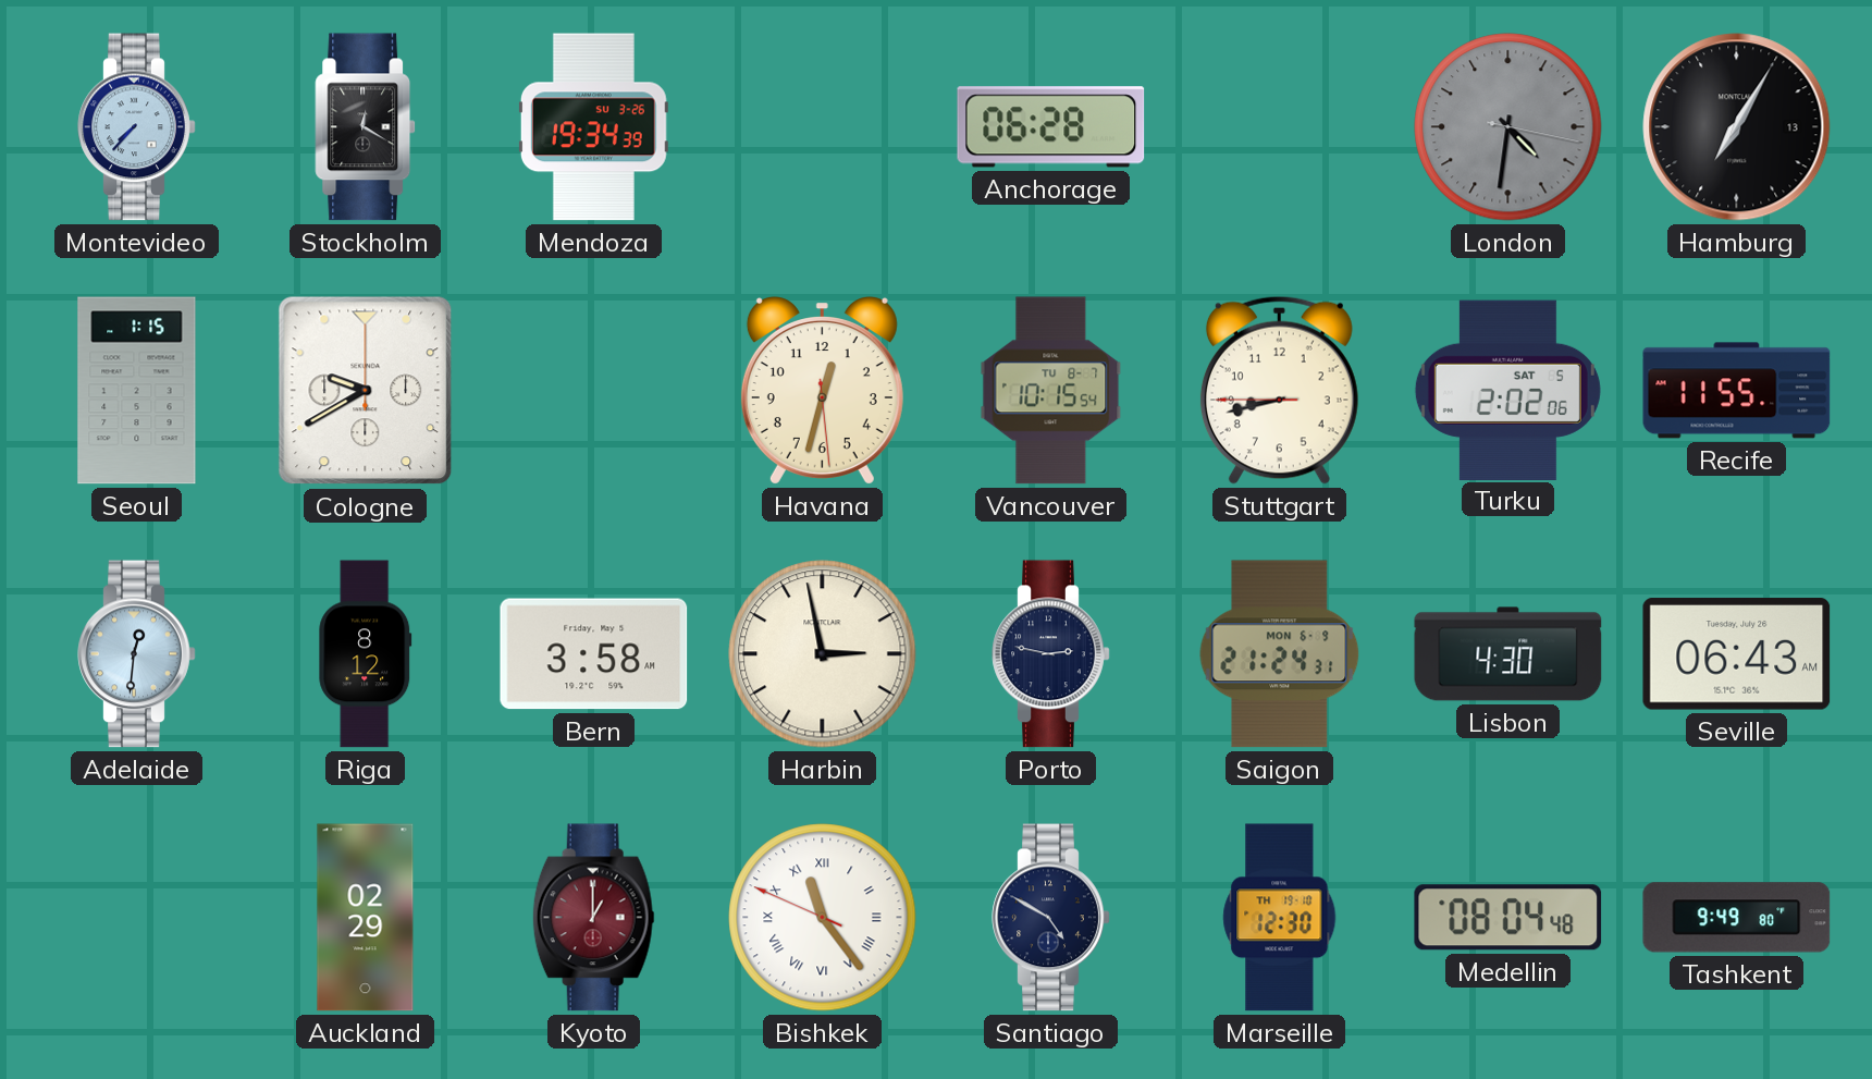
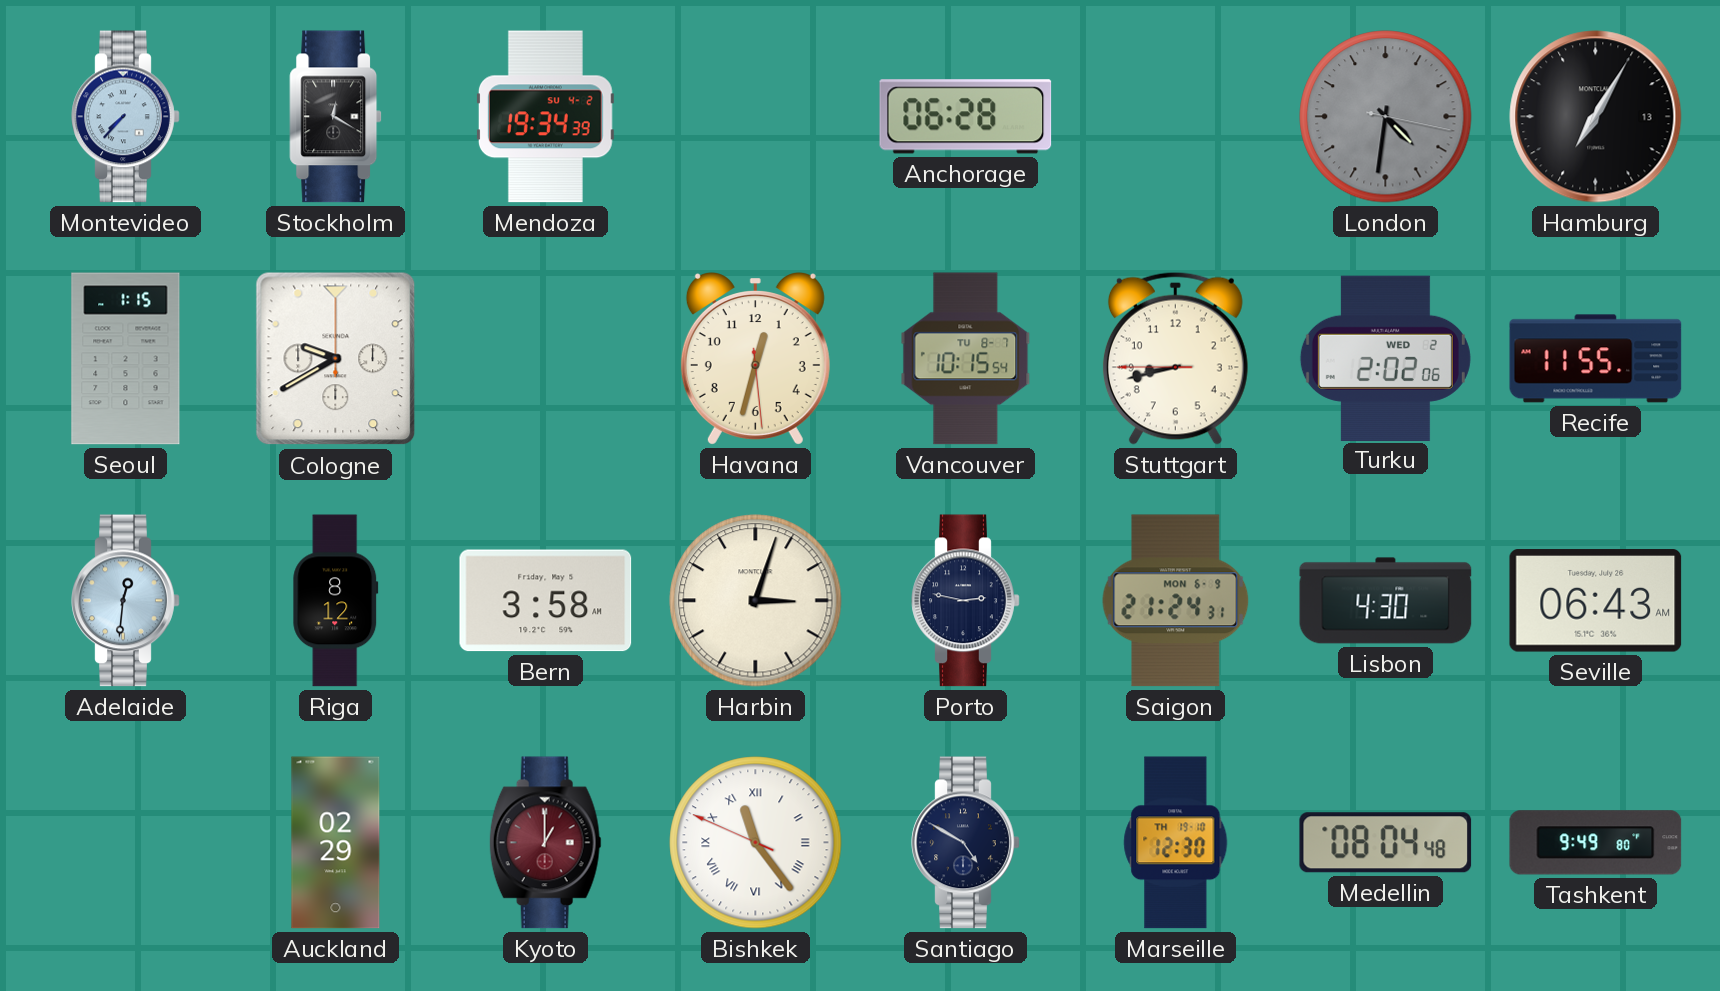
Mendoza date: SU 3-26 -> SU 4-2 (545, 117)
Turku date: SAT 5 -> WED 2 (1385, 358)
Harbin: 2:58 -> 3:03 (756, 601)
